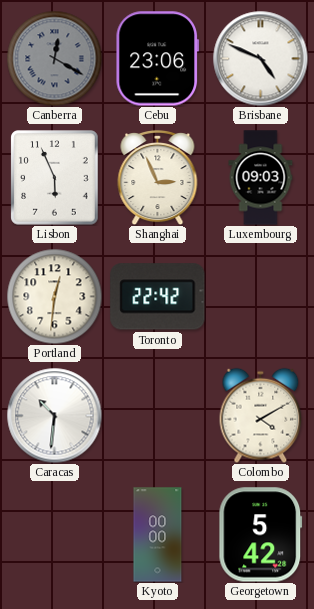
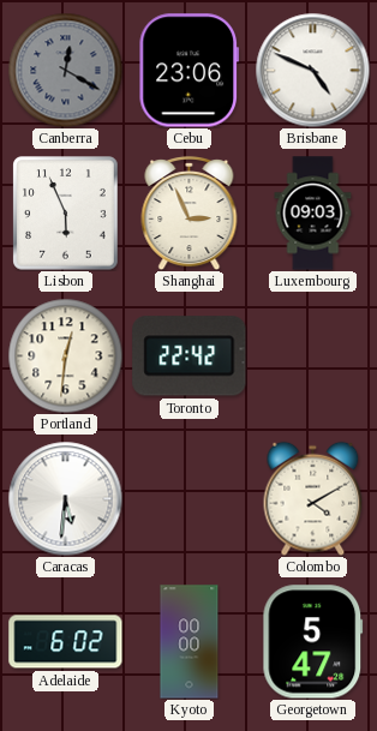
Caracas: 10:31 -> 5:31 (65, 498)
Adelaide: none -> 6:02 (66, 642)
Georgetown: 5:42 -> 5:47 (313, 642)
